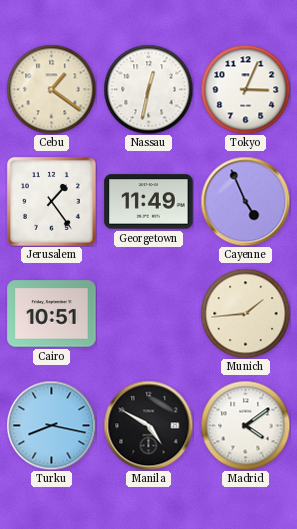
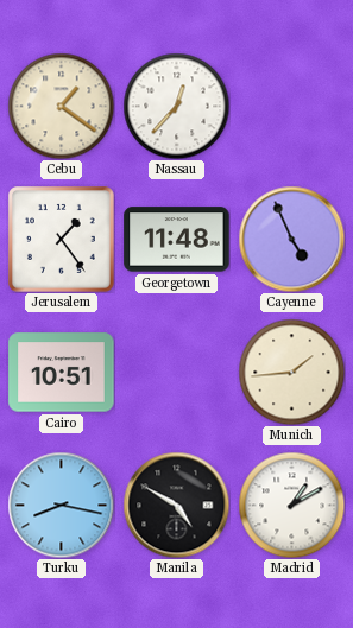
Nassau: 12:32 -> 12:37 (176, 106)
Tokyo: 3:04 -> none (245, 89)
Georgetown: 11:49 -> 11:48 (177, 240)
Madrid: 4:09 -> 1:10 (291, 505)
